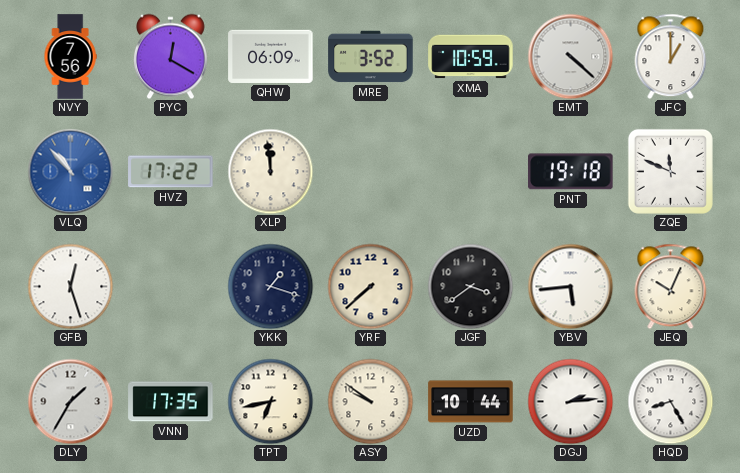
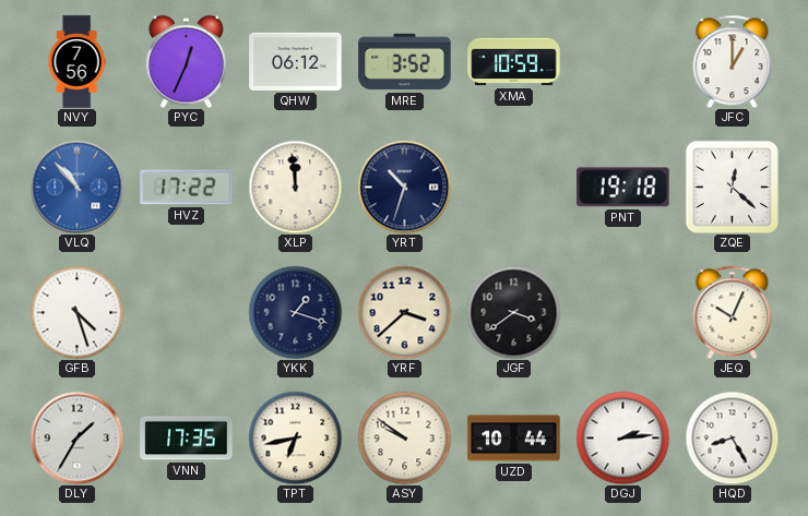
PYC: 12:20 -> 12:34 (186, 61)
QHW: 06:09 -> 06:12 (296, 61)
EMT: 4:22 -> none (570, 56)
YRT: none -> 10:33 (404, 187)
ZQE: 11:49 -> 12:22 (732, 187)
GFB: 12:27 -> 4:27 (76, 312)
YRF: 7:38 -> 3:38 (404, 312)
YBV: 5:44 -> none (570, 286)
